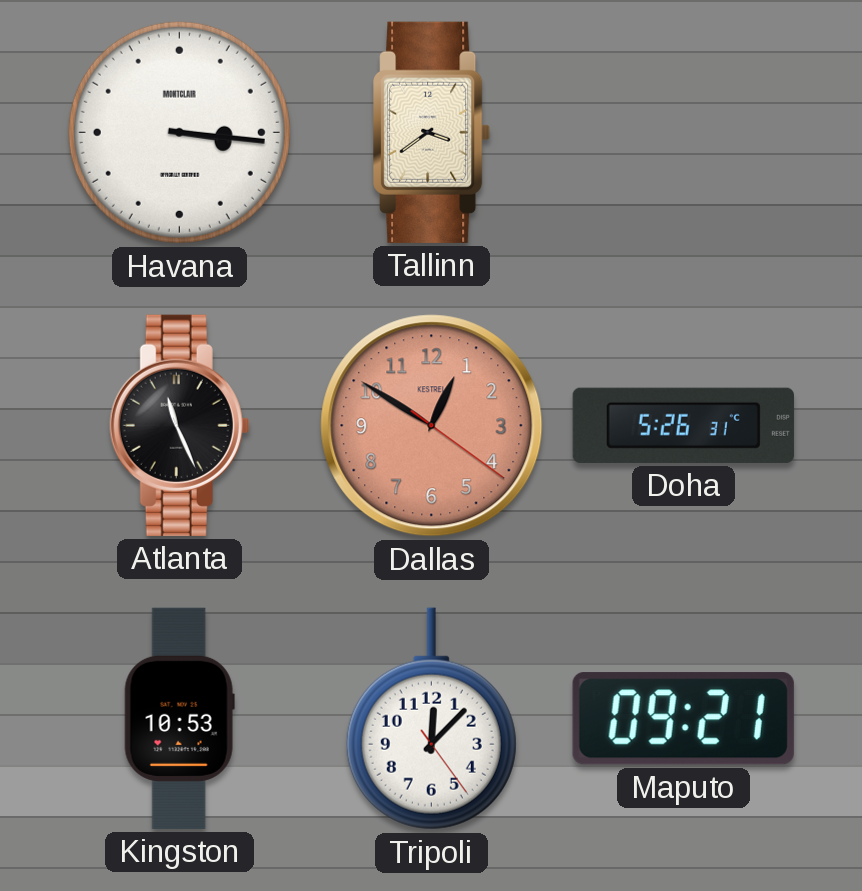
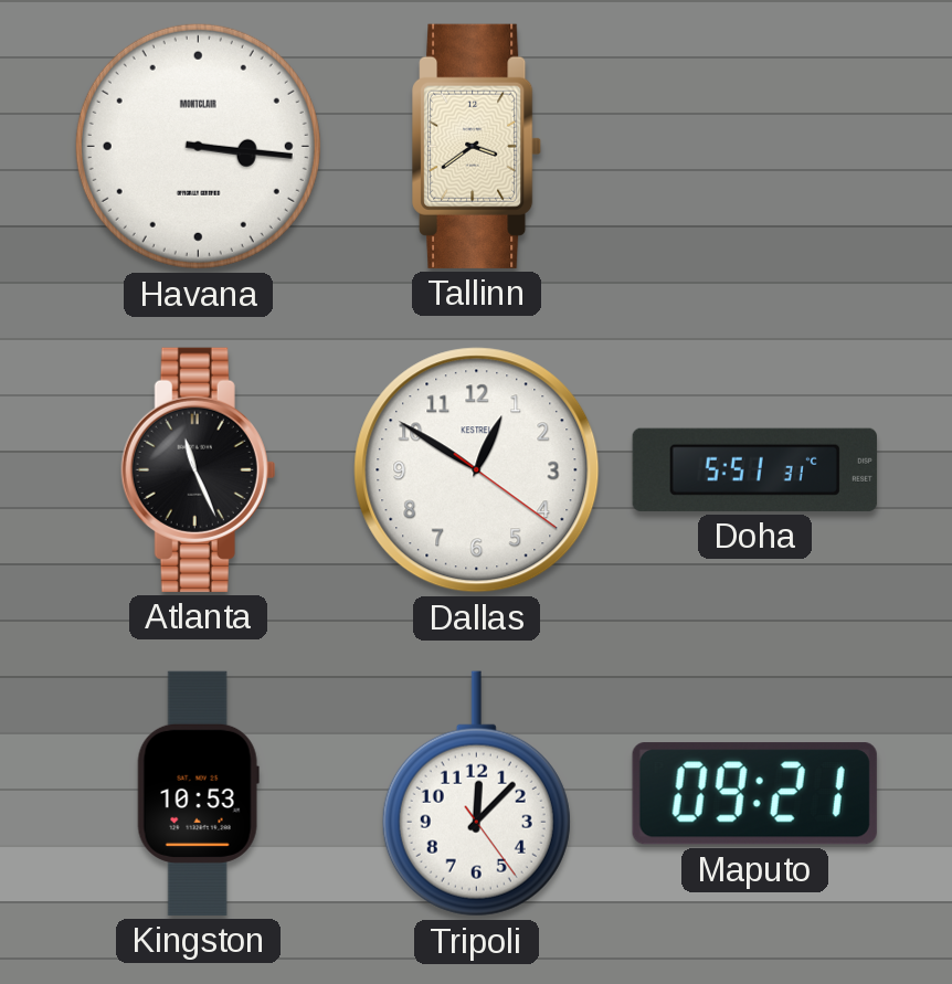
Dallas dial: salmon -> white (477, 470)
Doha: 5:26 -> 5:51 (754, 469)
